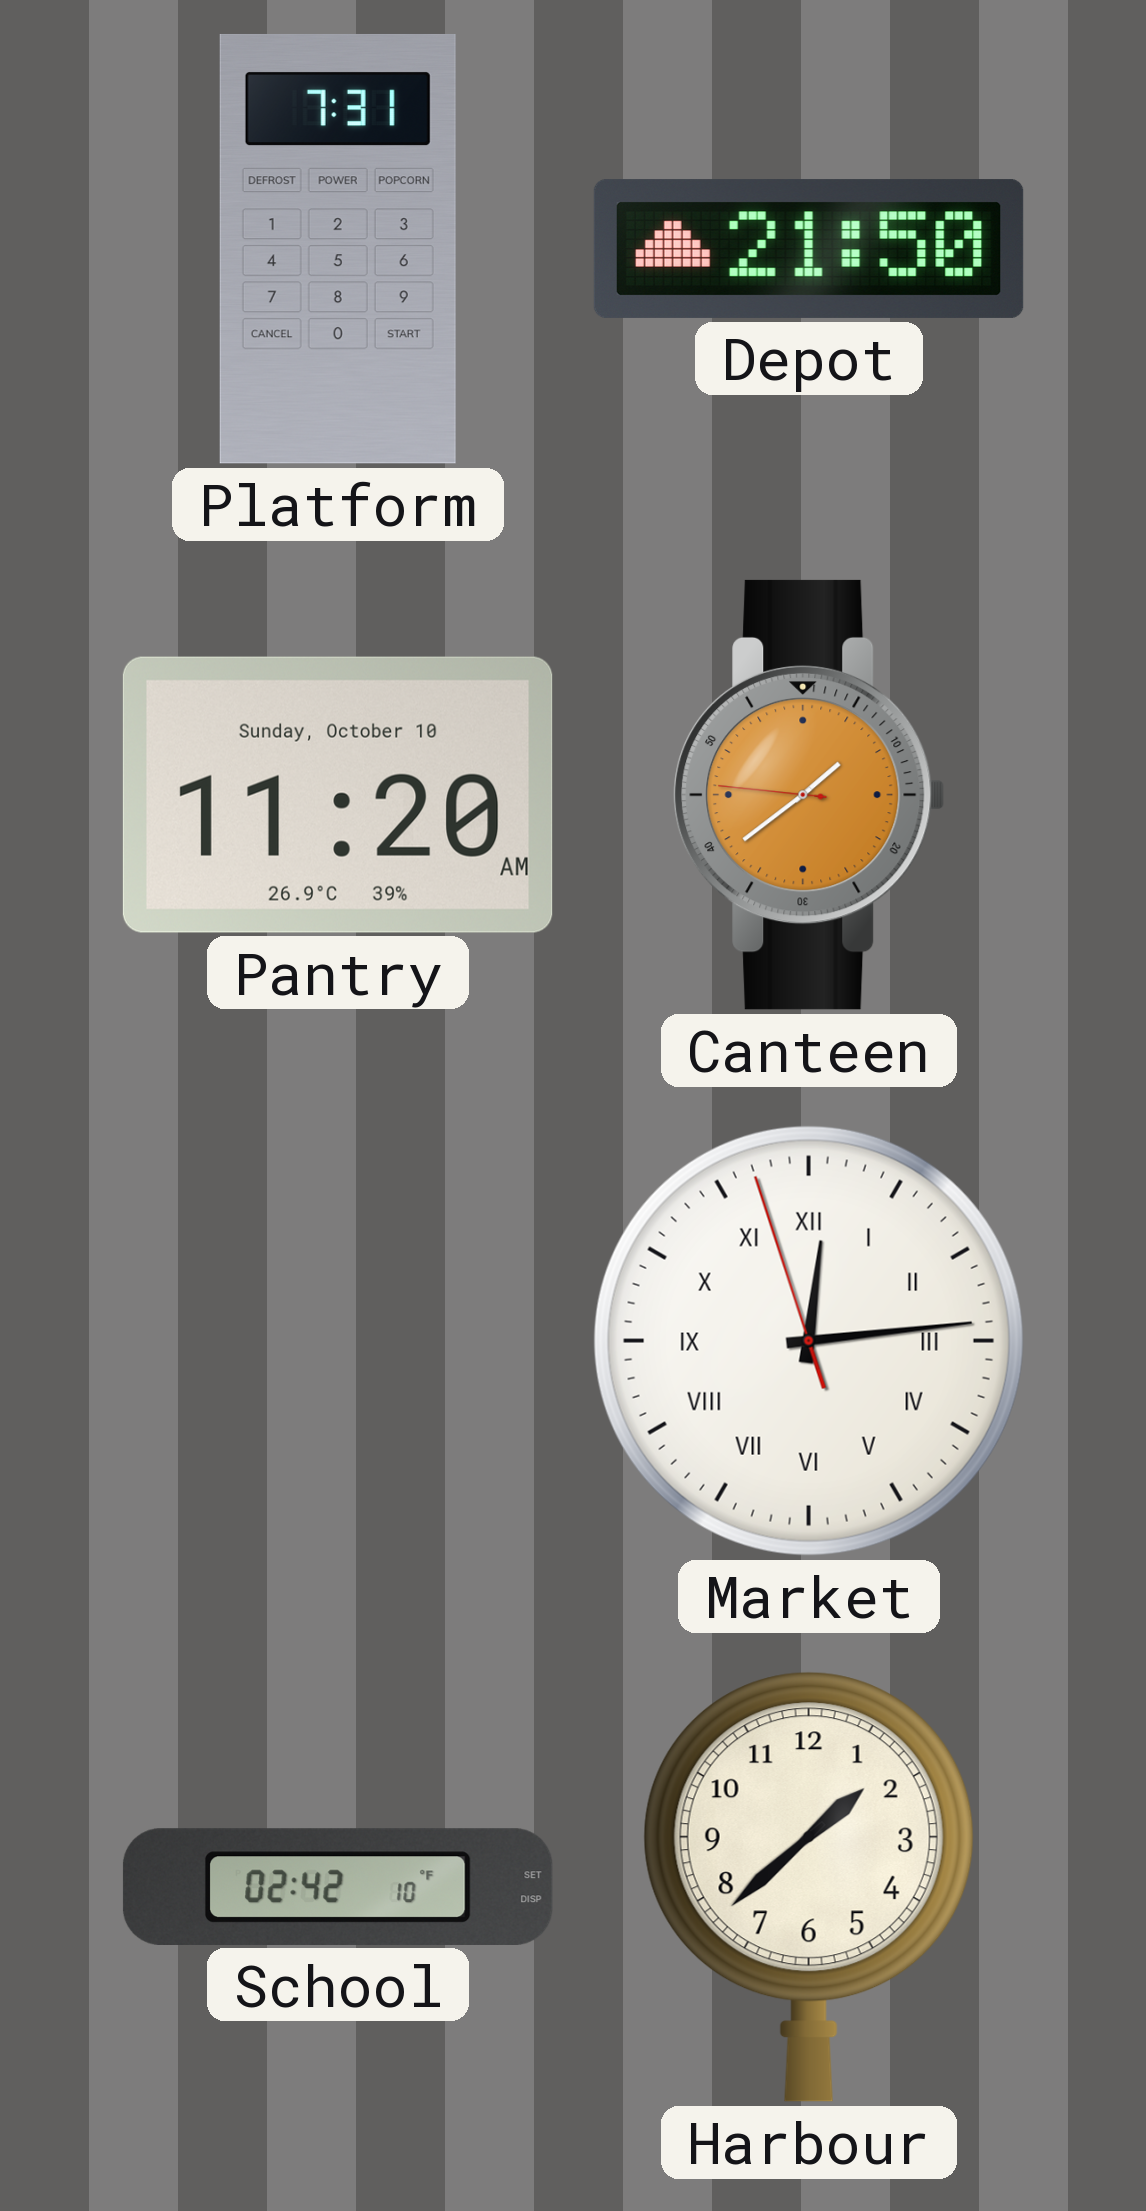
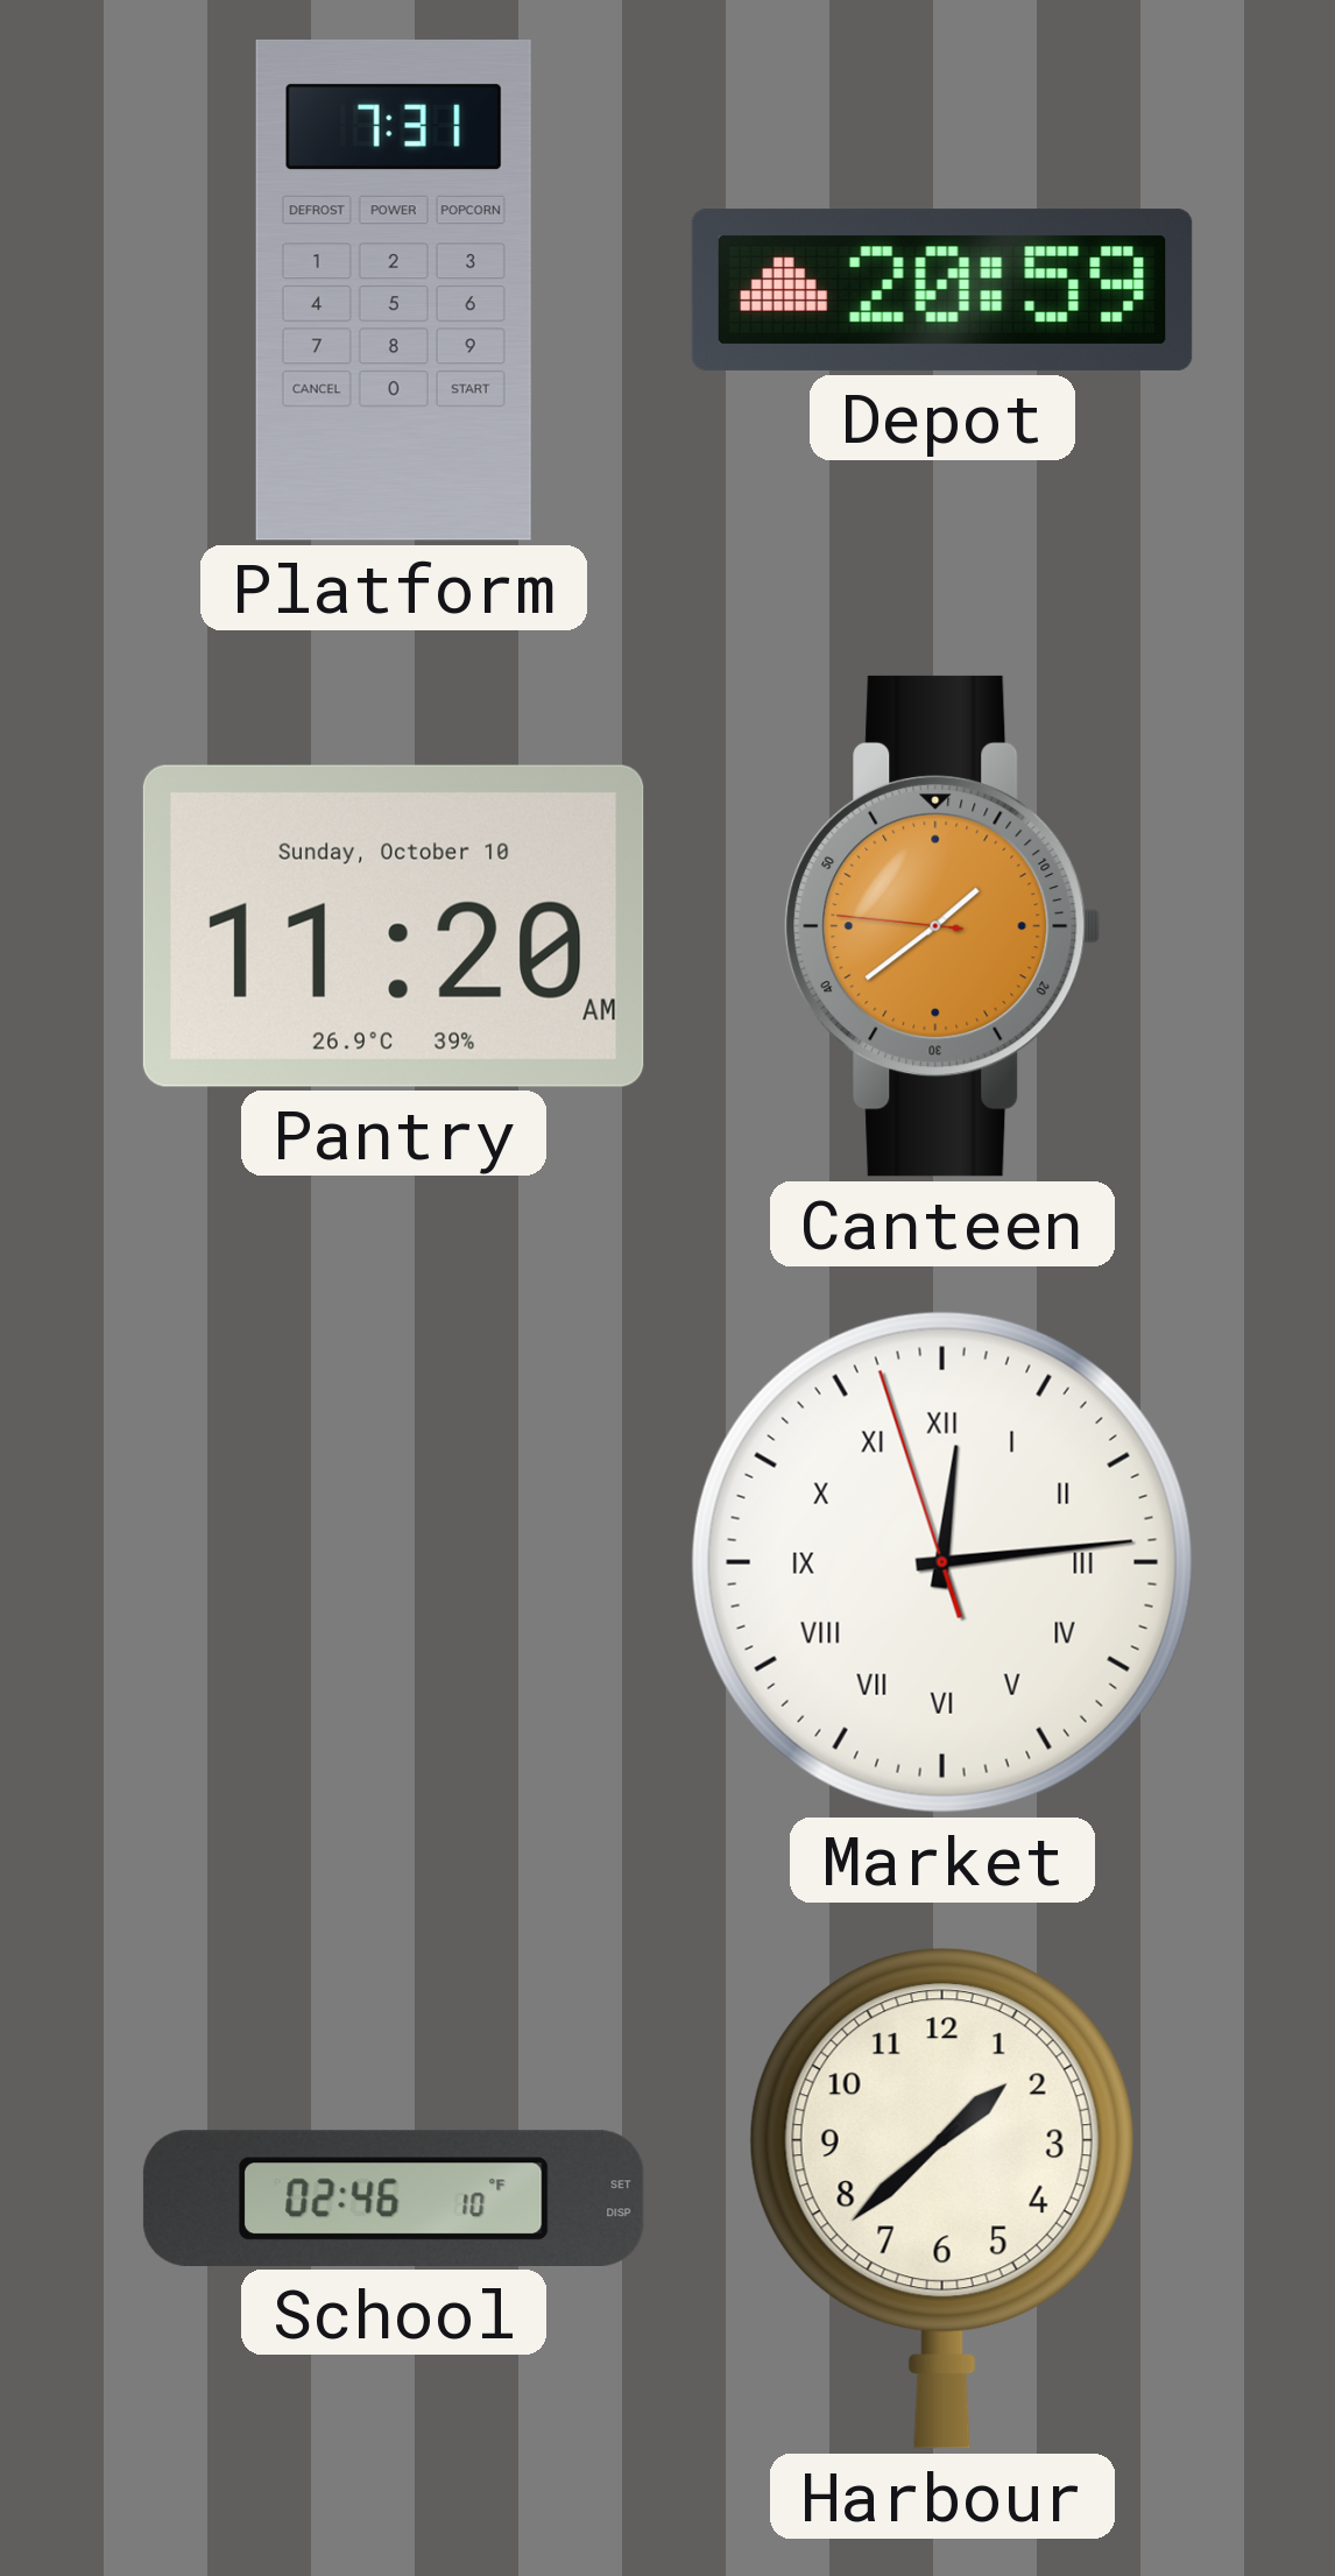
Depot: 21:50 -> 20:59 (942, 290)
School: 02:42 -> 02:46 (394, 2199)
